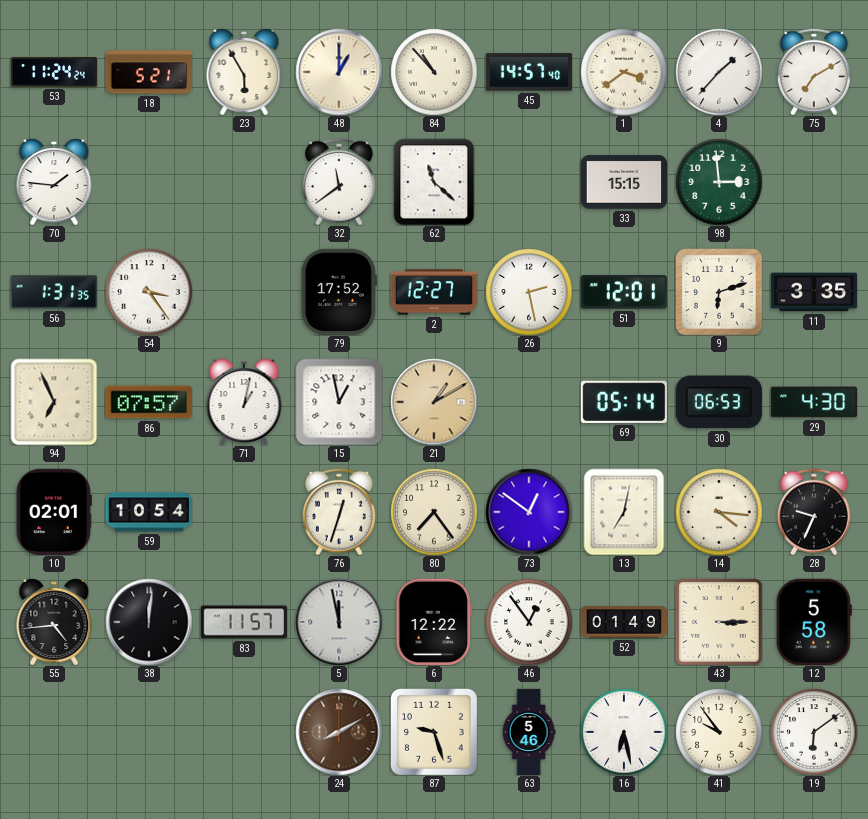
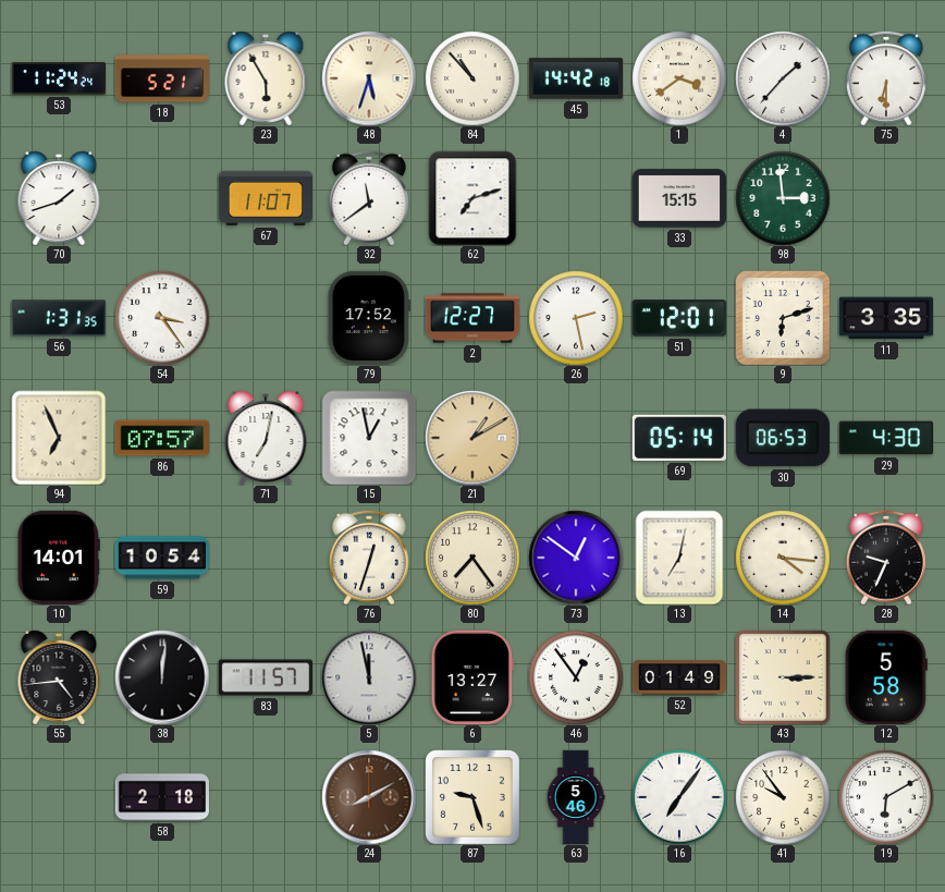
48: 1:00 -> 5:33 (369, 78)
45: 14:57 -> 14:42 (575, 78)
75: 7:10 -> 6:30 (886, 78)
70: 1:46 -> 1:42 (59, 198)
67: none -> 11:07 (265, 198)
62: 11:22 -> 7:12 (472, 198)
71: 1:02 -> 7:02 (266, 438)
10: 02:01 -> 14:01 (59, 557)
6: 12:22 -> 13:27 (472, 677)
58: none -> 2:18 (161, 797)
16: 6:28 -> 7:06 (679, 797)
19: 6:09 -> 6:10 (886, 797)
